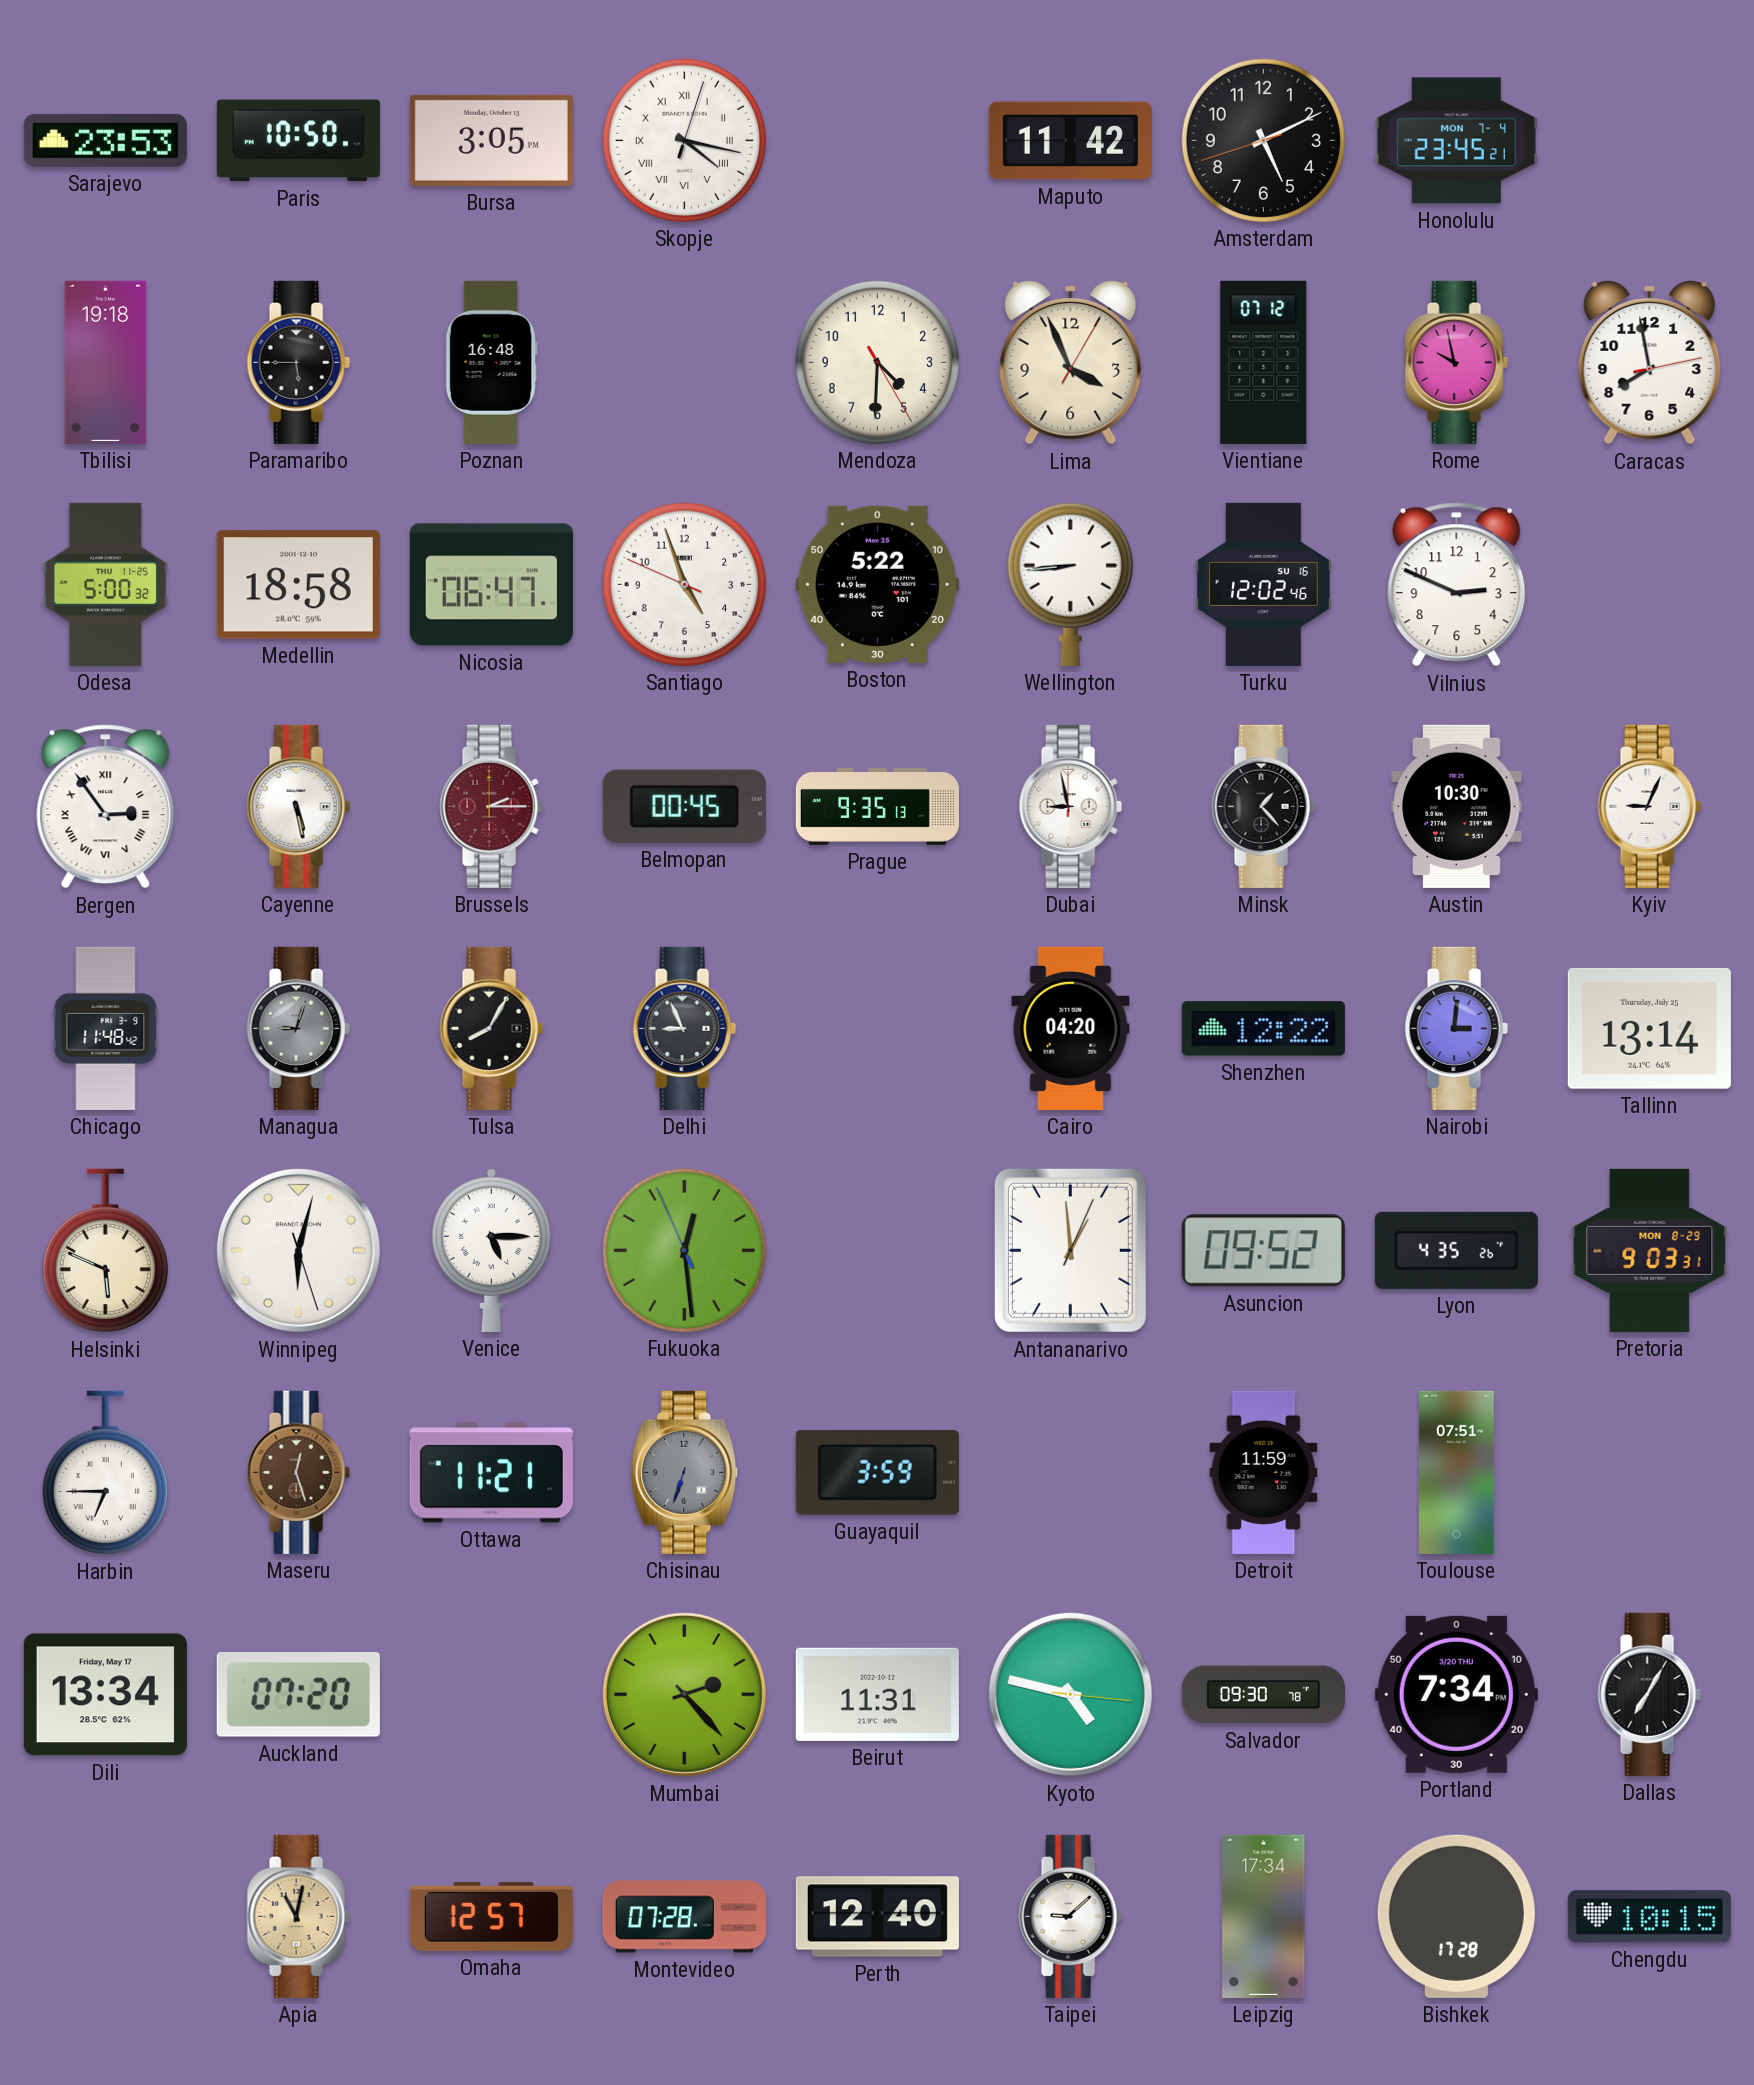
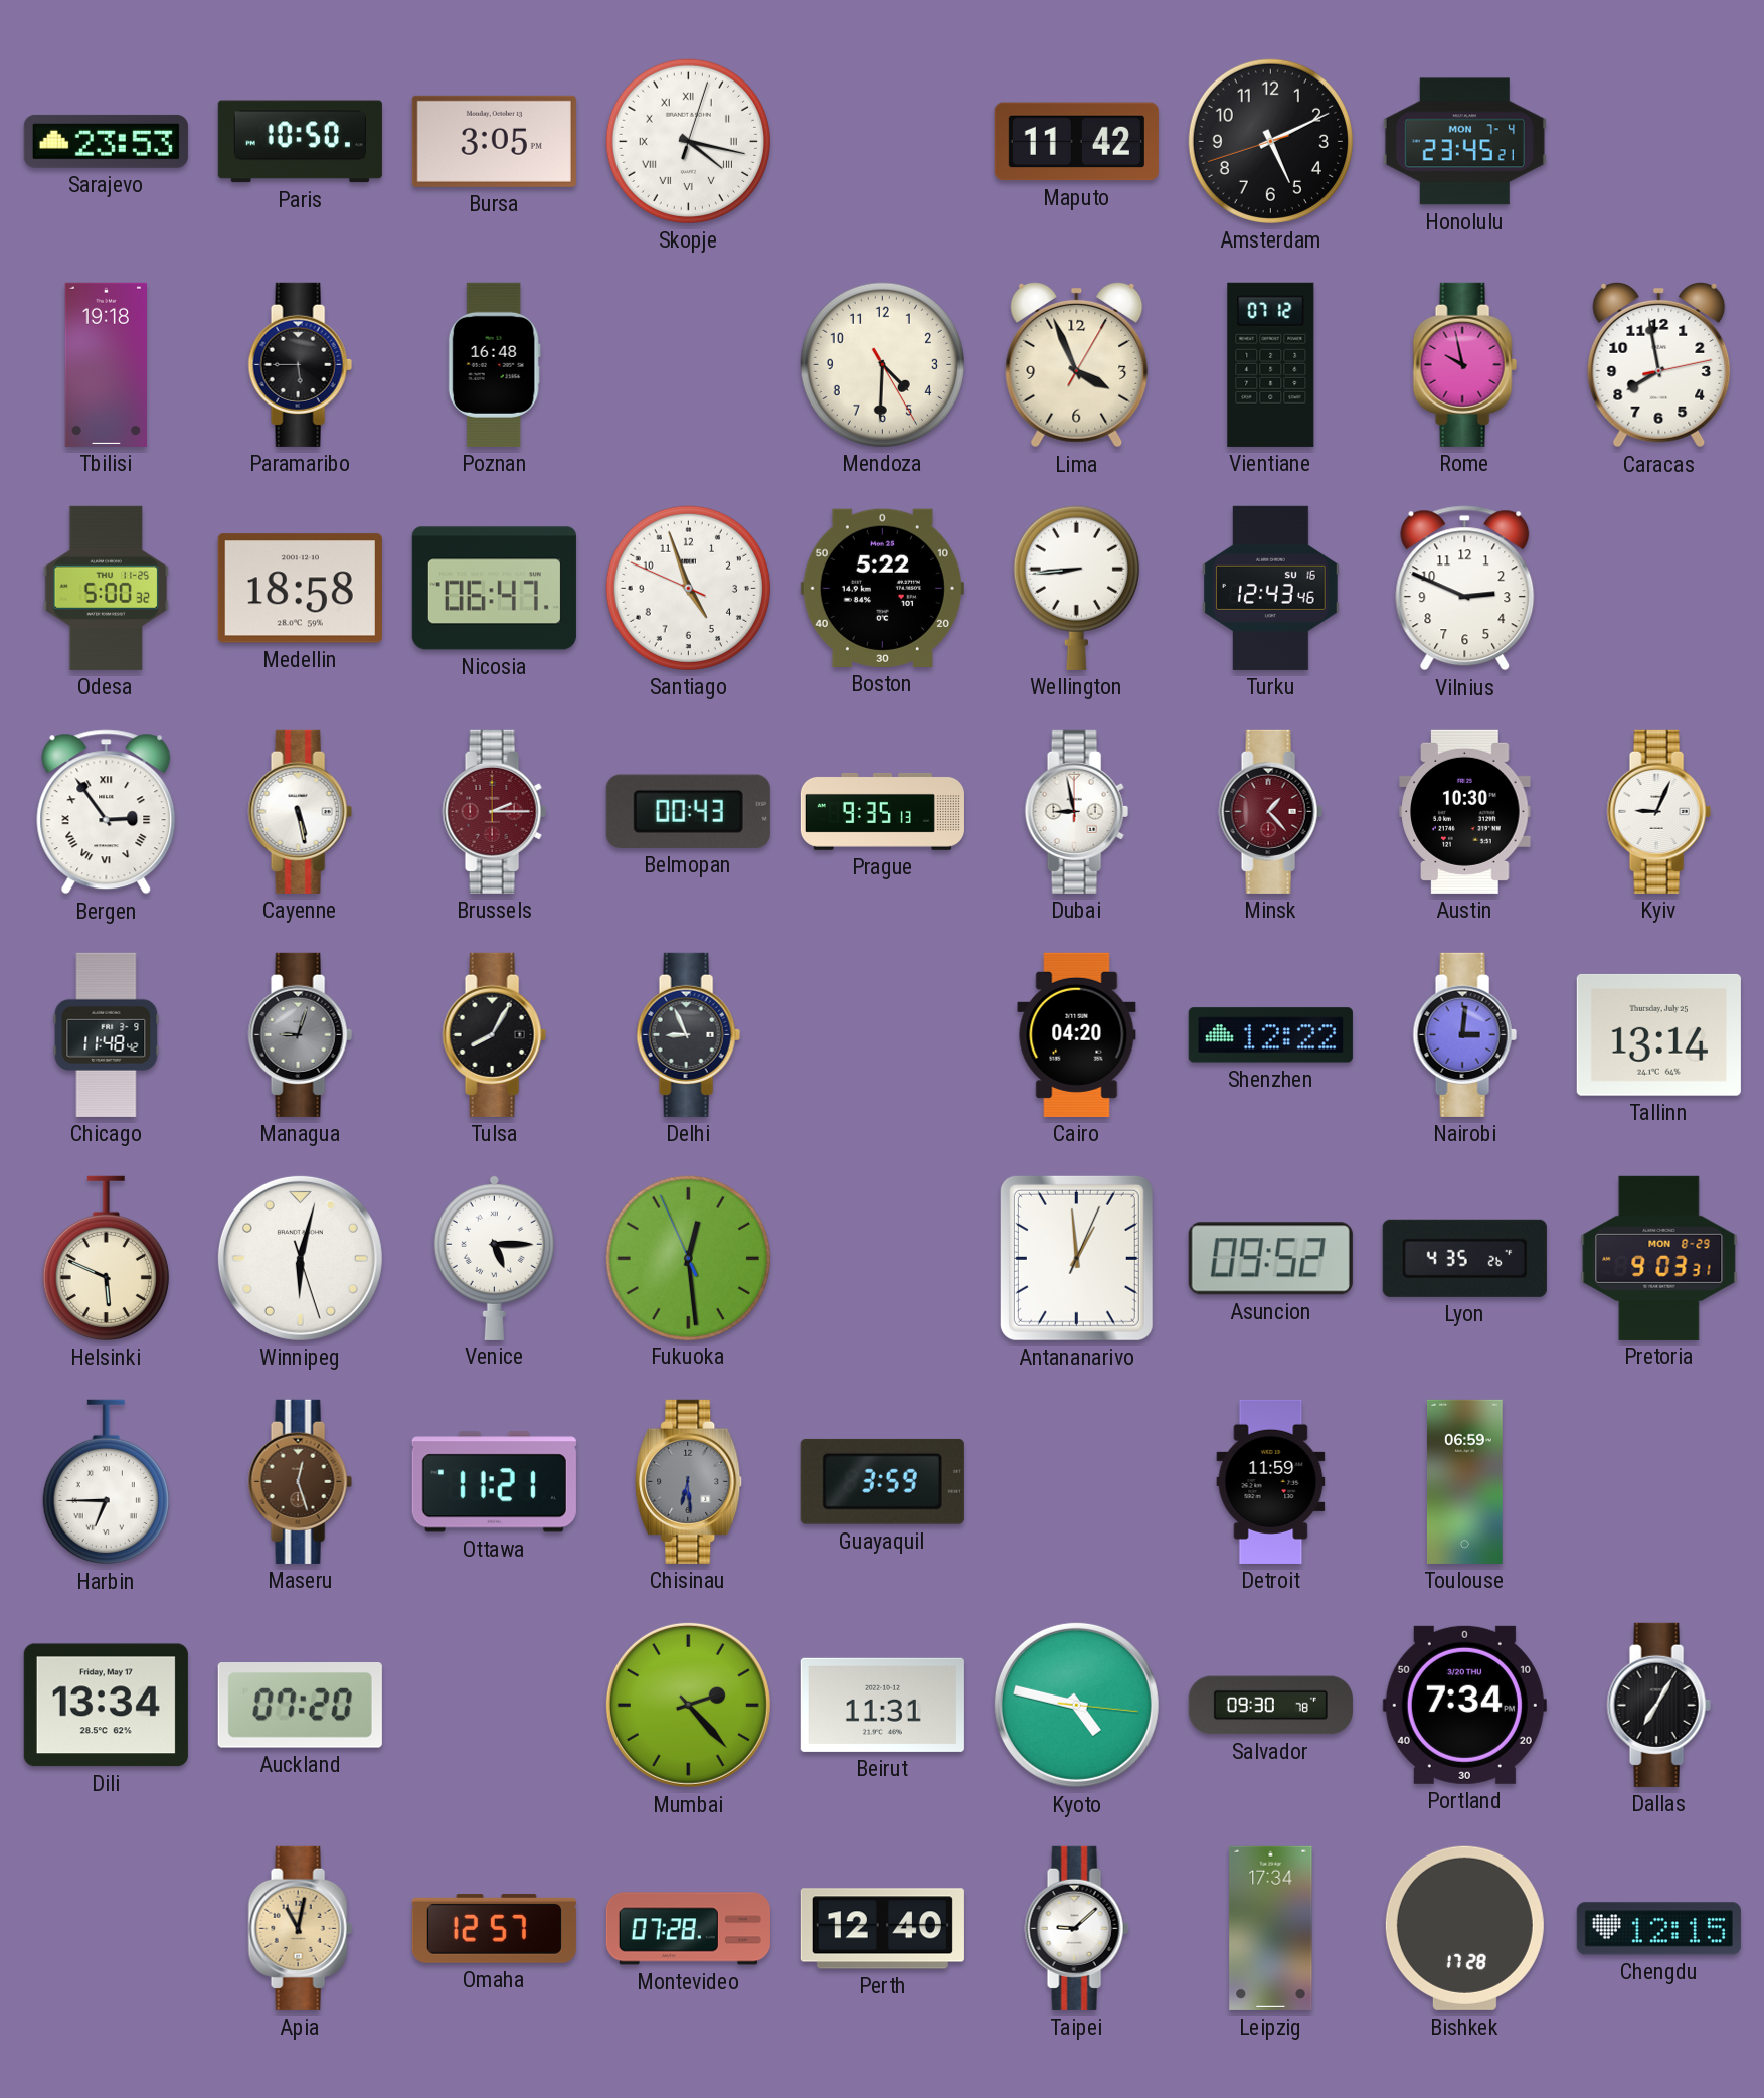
Turku: 12:02 -> 12:43 (1271, 588)
Belmopan: 00:45 -> 00:43 (688, 811)
Minsk dial: black -> burgundy (1270, 811)
Chisinau: 6:33 -> 6:29 (689, 1481)
Toulouse: 07:51 -> 06:59 (1464, 1481)
Chengdu: 10:15 -> 12:15 (1658, 1929)
